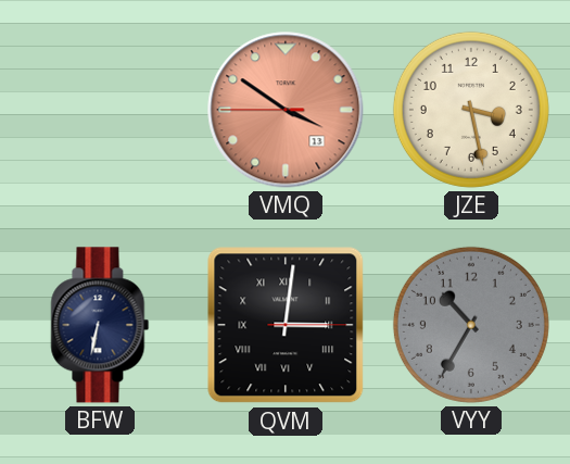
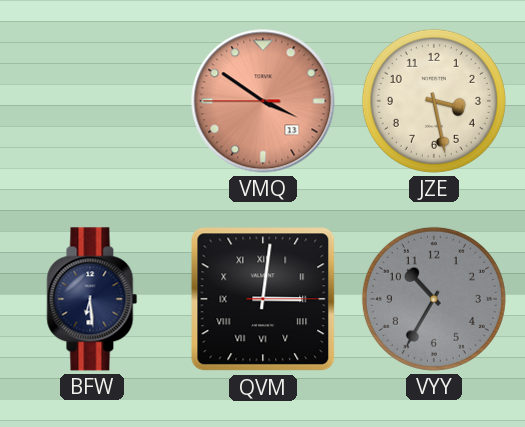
BFW: 6:32 -> 6:29 (92, 299)
